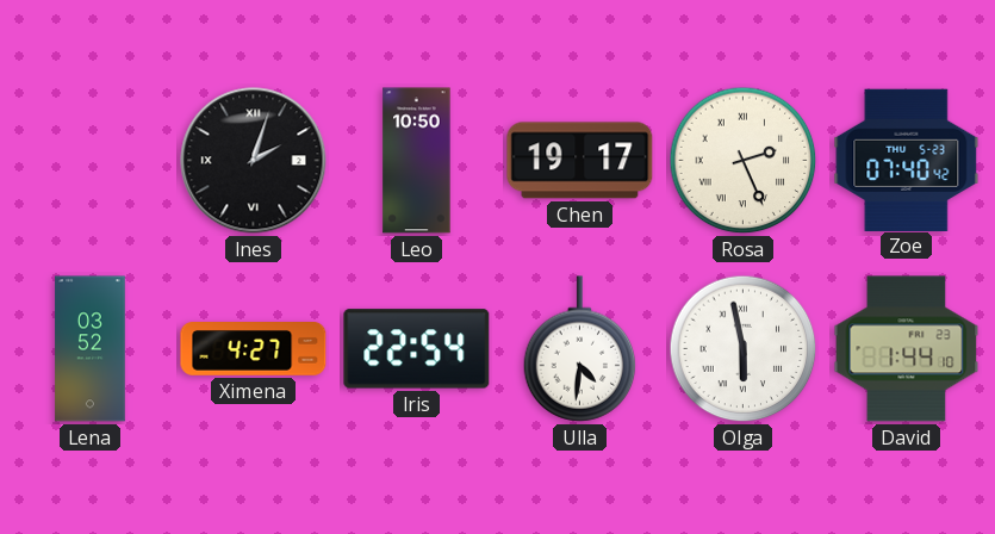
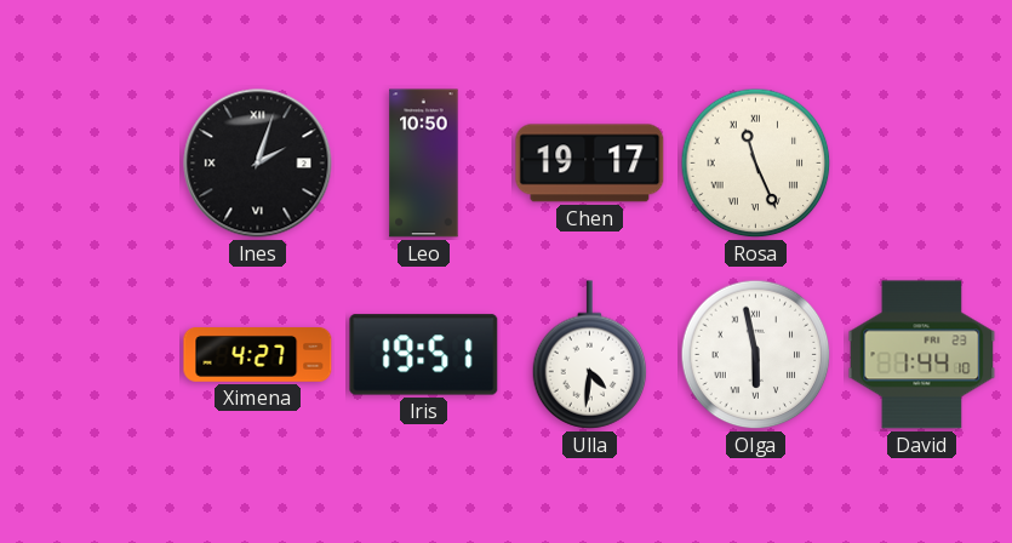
Rosa: 2:26 -> 11:26 (756, 164)
Zoe: 07:40 -> none (907, 160)
Lena: 03:52 -> none (91, 349)
Iris: 22:54 -> 19:51 (424, 355)
